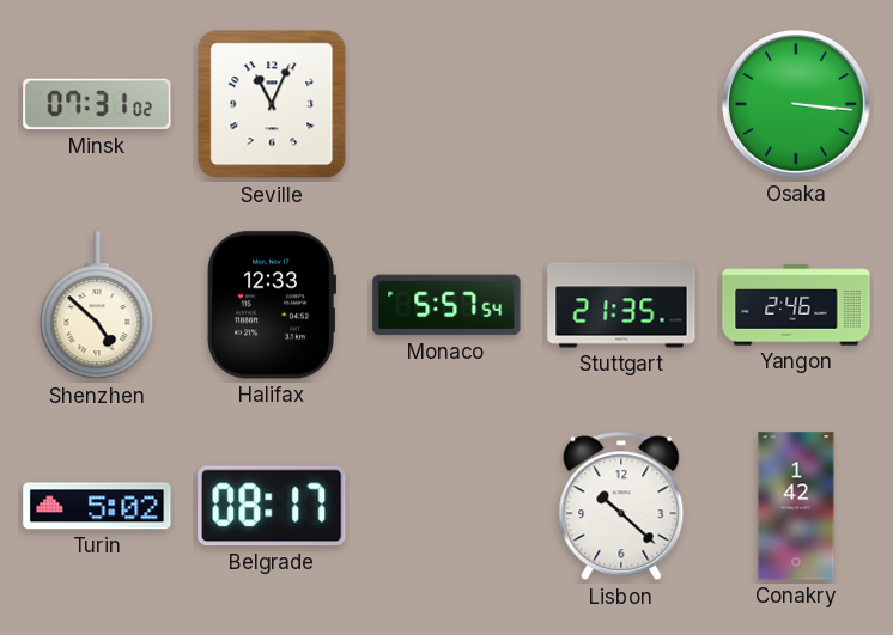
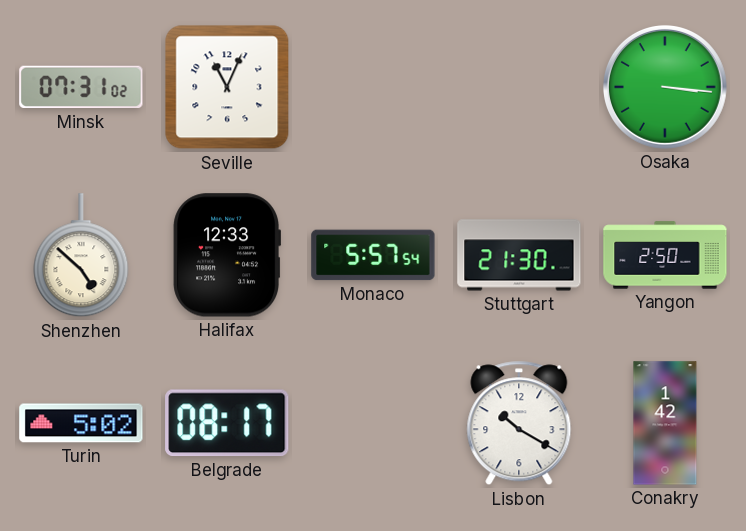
Stuttgart: 21:35 -> 21:30 (519, 255)
Yangon: 2:46 -> 2:50 (665, 255)
Lisbon: 10:22 -> 10:20 (519, 423)
